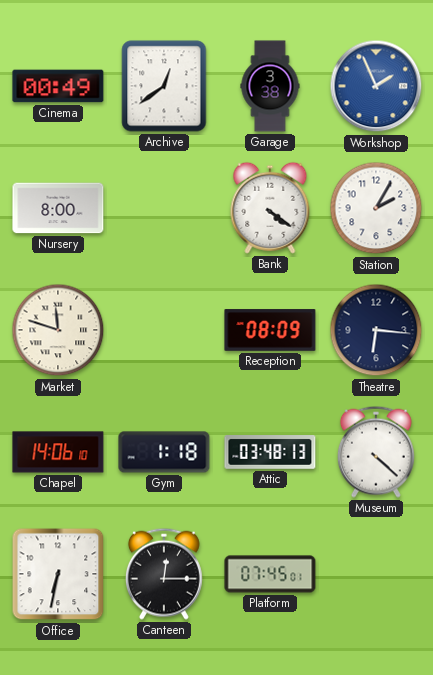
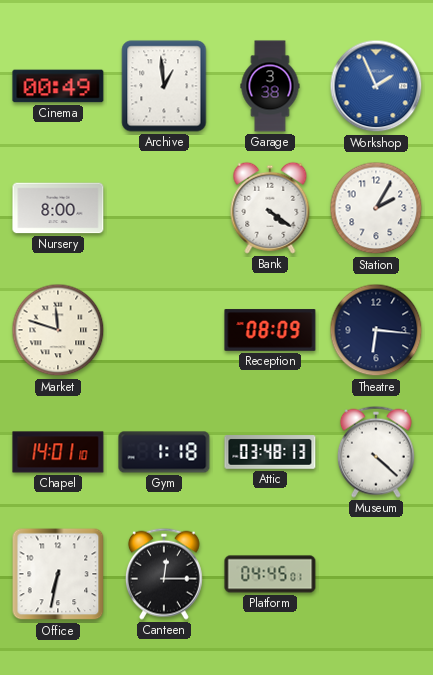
Archive: 12:39 -> 12:59 (164, 86)
Chapel: 14:06 -> 14:01 (58, 452)
Platform: 07:45 -> 04:45 (270, 574)
